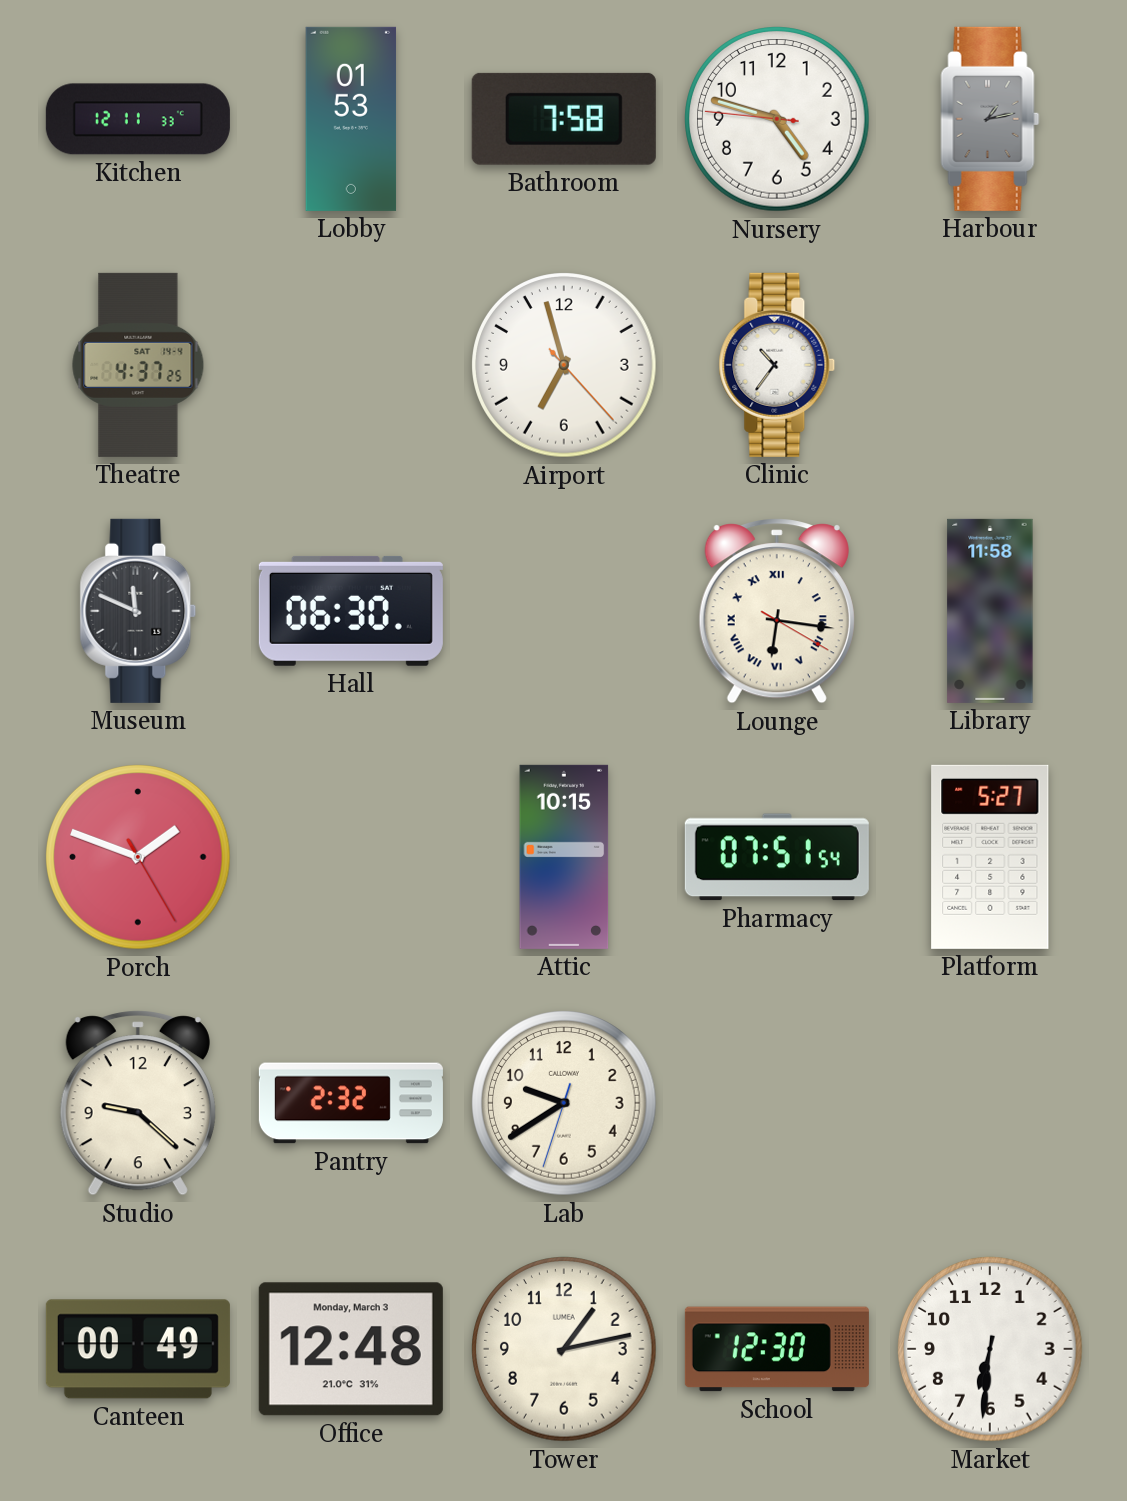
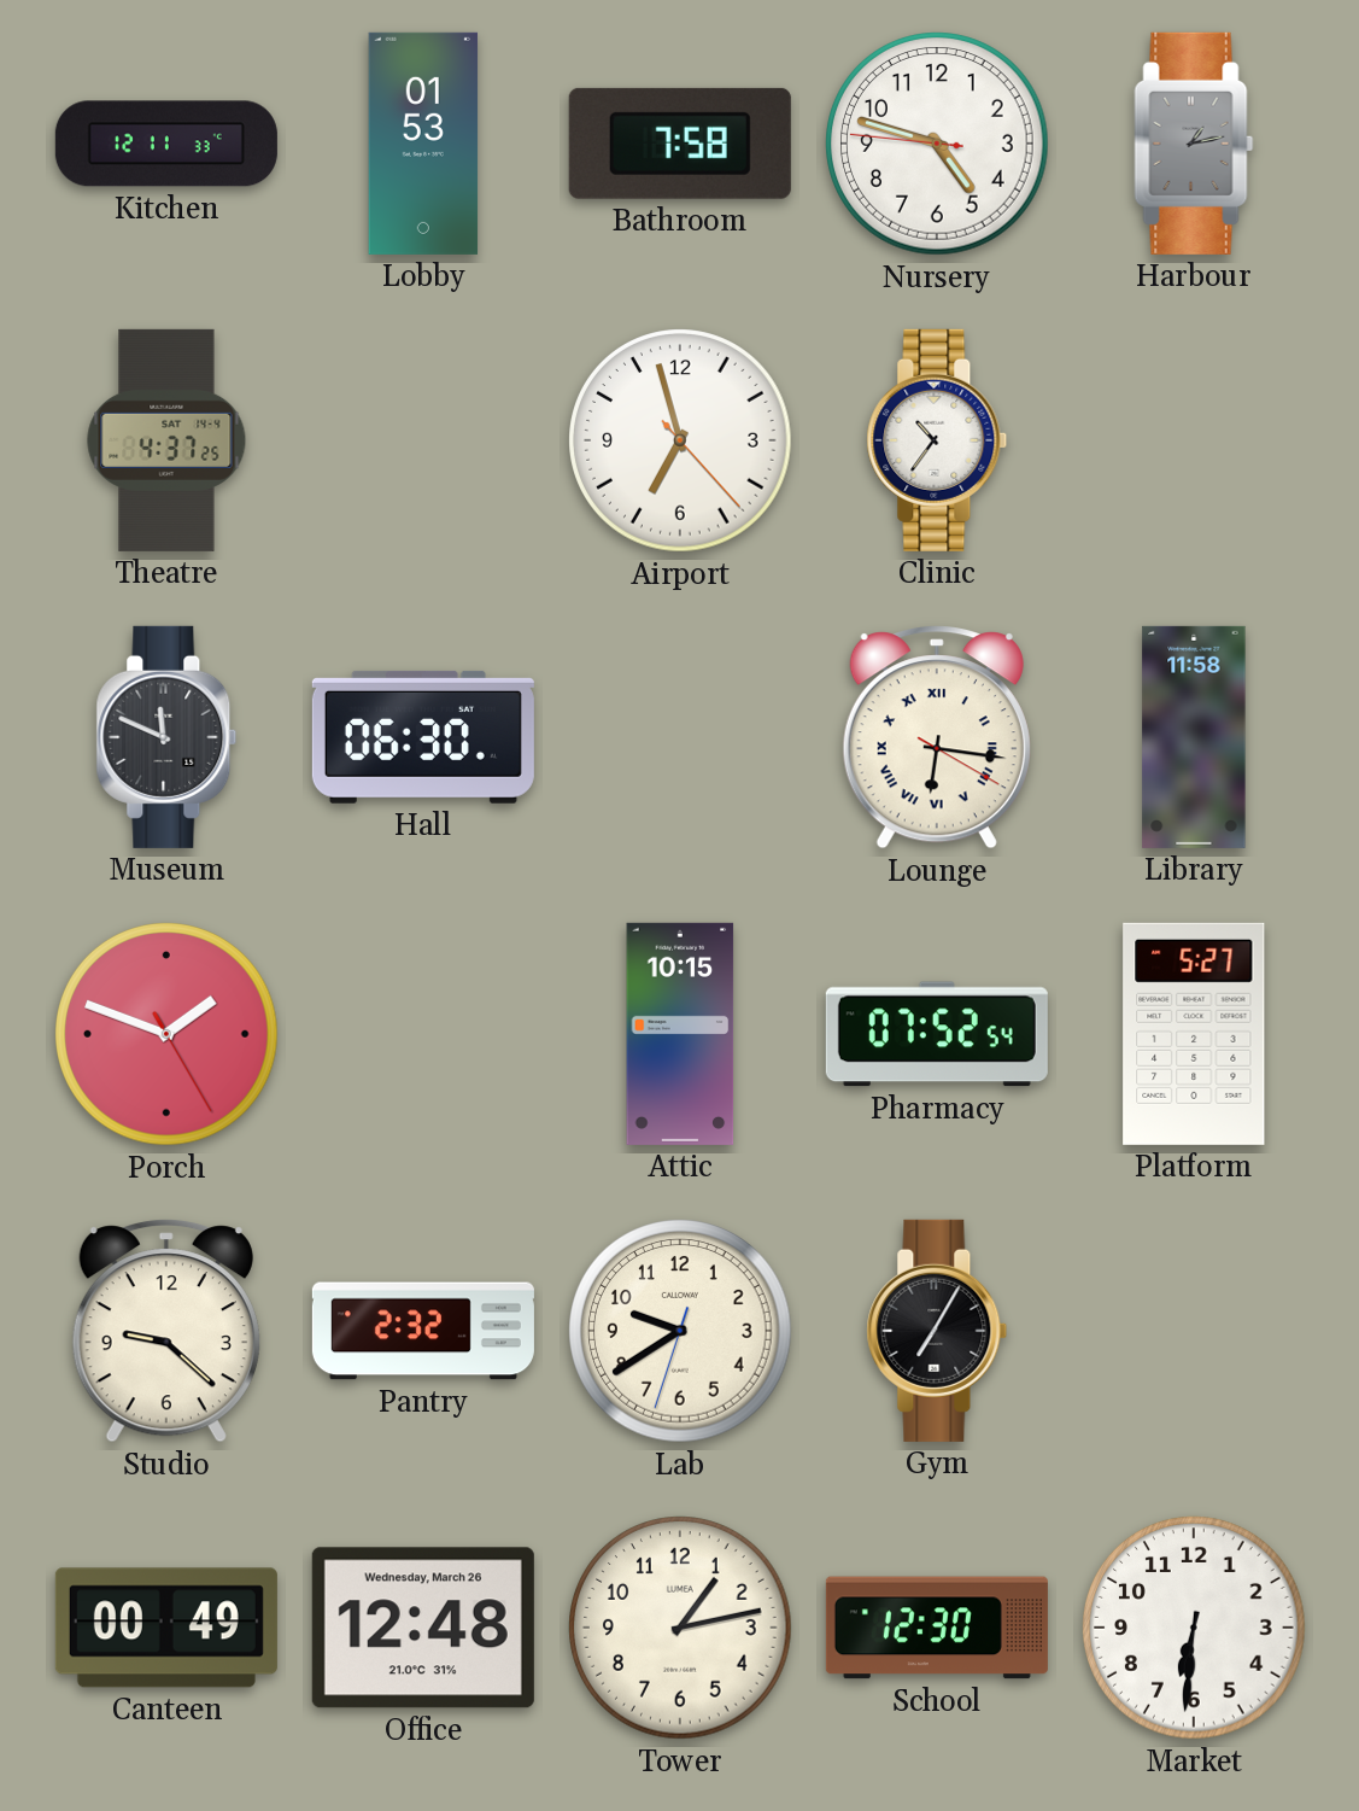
Pharmacy: 07:51 -> 07:52 (937, 1034)
Gym: none -> 7:05 (937, 1331)
Office date: Monday, March 3 -> Wednesday, March 26 (423, 1628)
